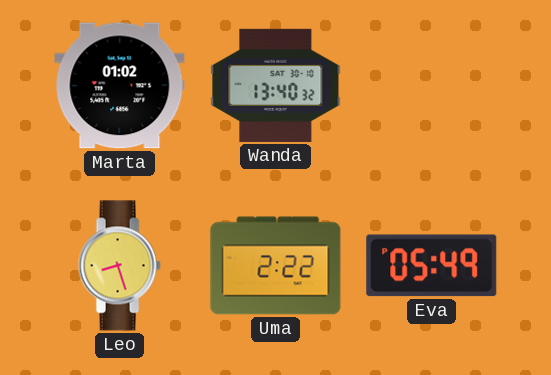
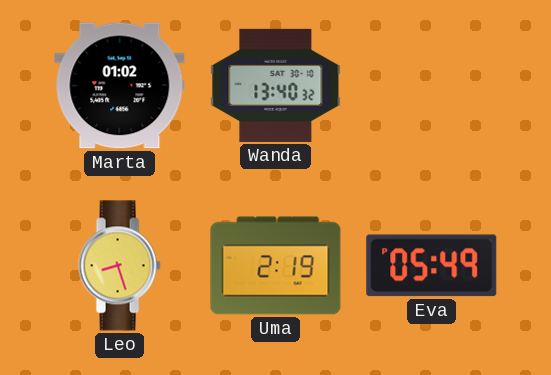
Uma: 2:22 -> 2:19 (276, 266)
